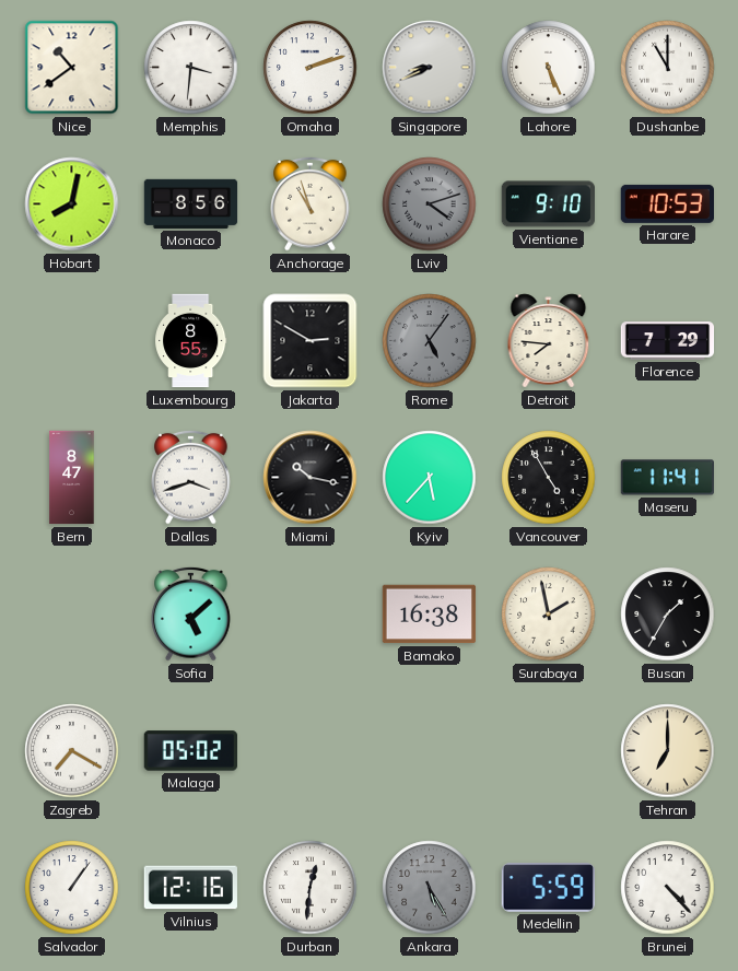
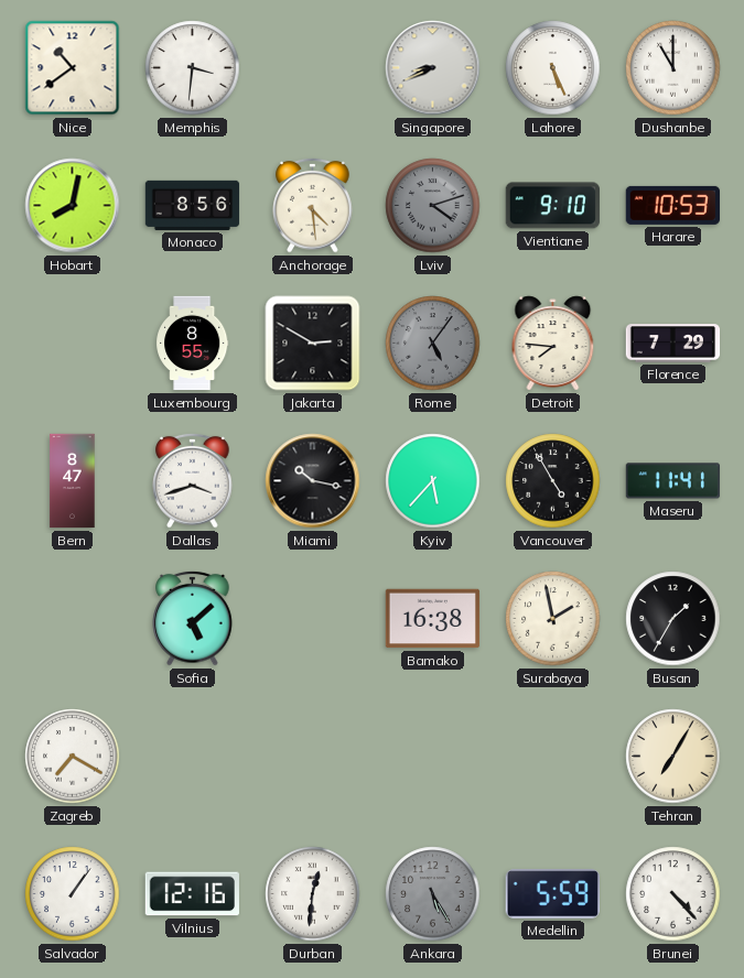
Omaha: 2:12 -> none (311, 68)
Anchorage: 10:57 -> 4:29 (313, 205)
Malaga: 05:02 -> none (190, 751)
Tehran: 7:00 -> 7:05 (673, 757)
